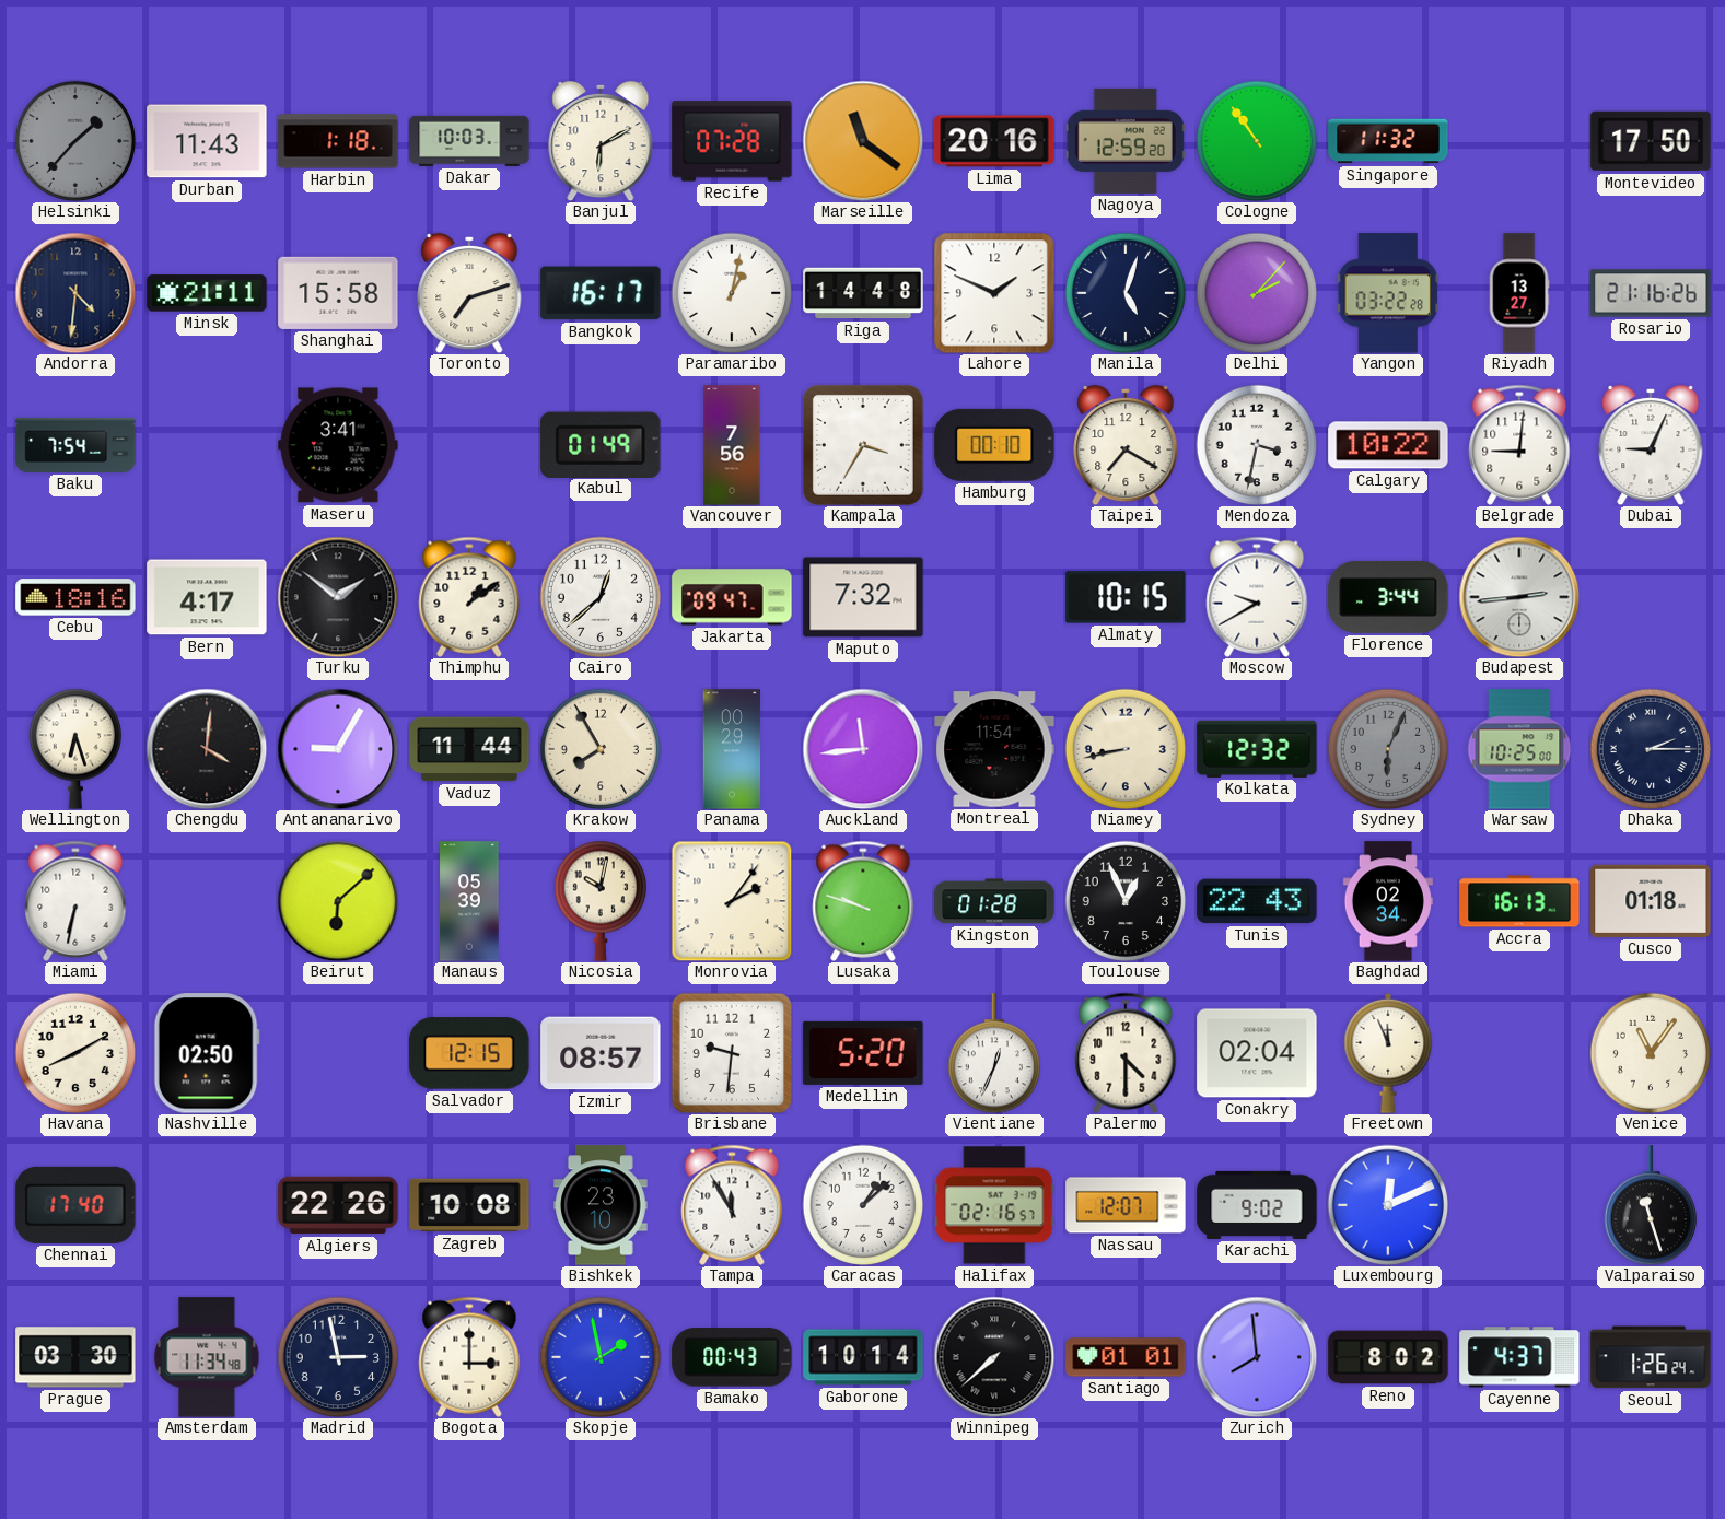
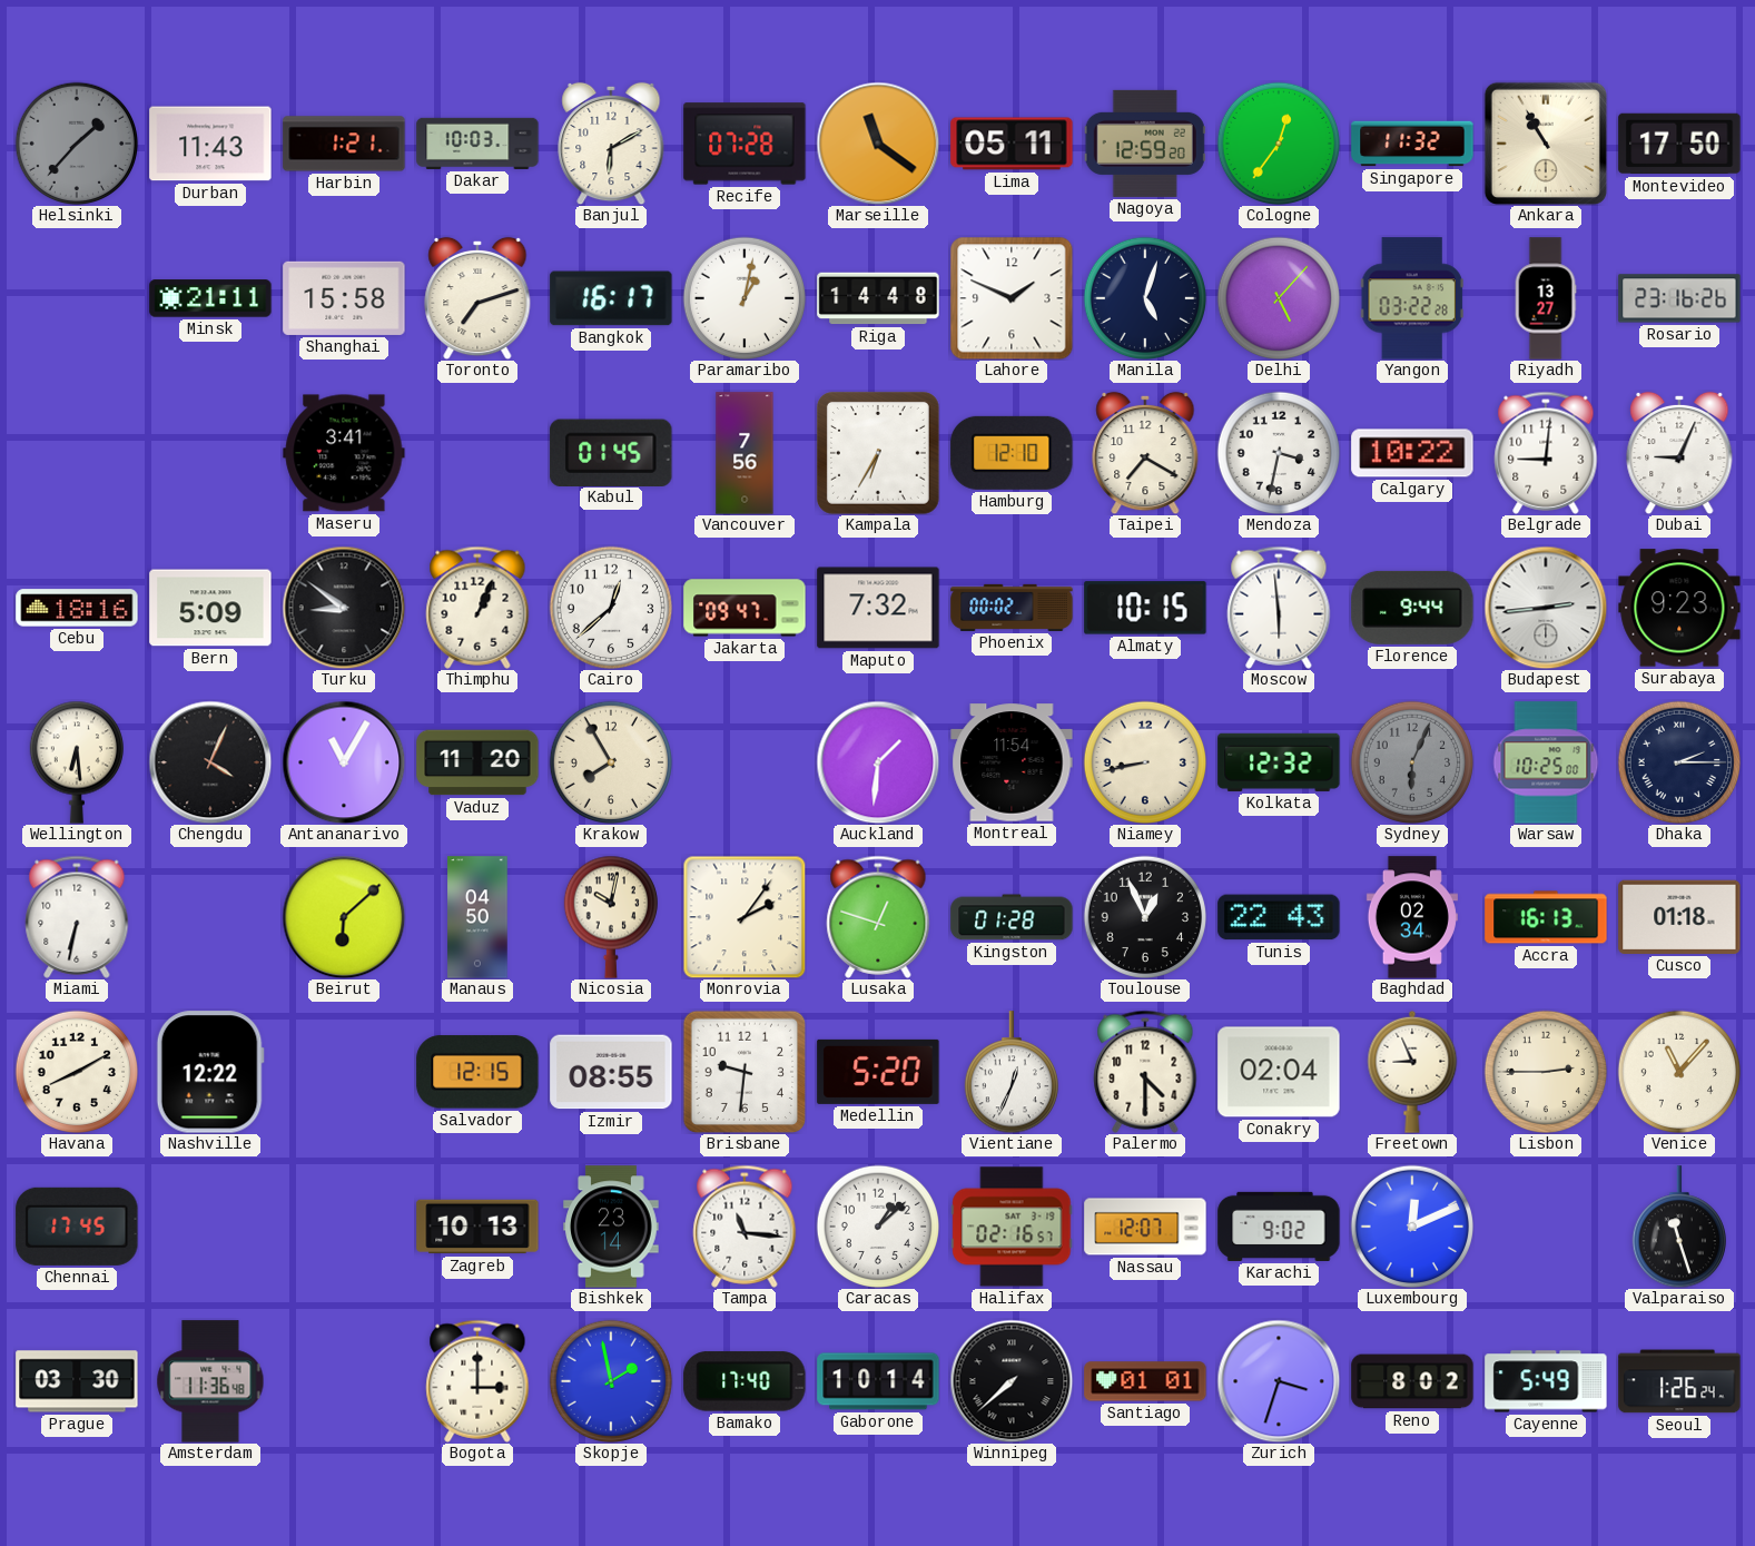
Harbin: 1:18 -> 1:21 (344, 144)
Lima: 20:16 -> 05:11 (1012, 144)
Cologne: 10:54 -> 12:36 (1279, 144)
Ankara: none -> 10:55 (1546, 144)
Andorra: 4:31 -> none (75, 293)
Delhi: 2:07 -> 5:07 (1279, 298)
Rosario: 21:16 -> 23:16 (1679, 298)
Baku: 7:54 -> none (75, 445)
Kabul: 01:49 -> 01:45 (611, 452)
Kampala: 3:35 -> 6:35 (878, 453)
Hamburg: 00:10 -> 12:10 (1012, 453)
Bern: 4:17 -> 5:09 (210, 608)
Turku: 1:51 -> 8:51 (344, 608)
Thimphu: 1:09 -> 1:04 (477, 608)
Phoenix: none -> 00:02 (1012, 608)
Moscow: 9:40 -> 5:59 (1279, 608)
Florence: 3:44 -> 9:44 (1412, 608)
Surabaya: none -> 9:23 (1679, 608)
Wellington: 6:27 -> 6:29 (76, 762)
Chengdu: 4:01 -> 4:04 (210, 762)
Antananarivo: 9:05 -> 11:05 (344, 762)
Vaduz: 11:44 -> 11:20 (477, 762)
Panama: 00:29 -> none (732, 749)
Auckland: 11:44 -> 1:31 (878, 762)
Manaus: 05:39 -> 04:50 (477, 917)
Lusaka: 9:48 -> 12:48 (878, 917)
Nashville: 02:50 -> 12:22 (210, 1072)
Izmir: 08:57 -> 08:55 (611, 1072)
Freetown: 11:56 -> 8:56 (1412, 1072)
Lisbon: none -> 2:45 (1546, 1072)
Venice: 11:06 -> 11:07 (1679, 1072)
Chennai: 17:40 -> 17:45 (77, 1227)
Algiers: 22:26 -> none (338, 1205)
Zagreb: 10:08 -> 10:13 (477, 1227)
Bishkek: 23:10 -> 23:14 (611, 1227)
Tampa: 11:55 -> 11:16 (745, 1227)
Amsterdam: 11:34 -> 11:36 (210, 1381)
Madrid: 2:58 -> none (338, 1357)
Bamako: 00:43 -> 17:40 (745, 1381)
Zurich: 7:59 -> 3:33 (1279, 1381)
Cayenne: 4:37 -> 5:49 (1546, 1381)
